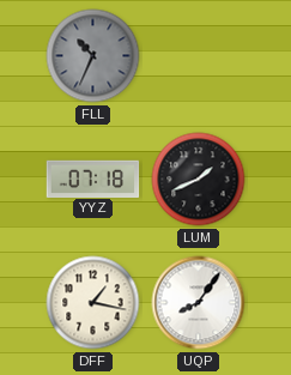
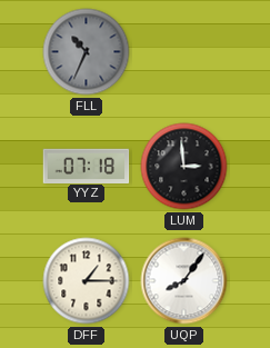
LUM: 1:41 -> 2:59 (184, 167)
DFF: 1:17 -> 1:15 (87, 281)
